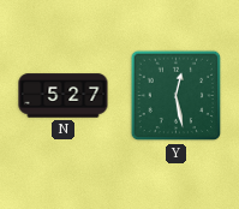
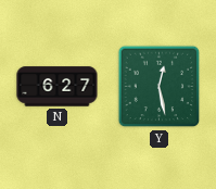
N: 5:27 -> 6:27 (58, 87)
